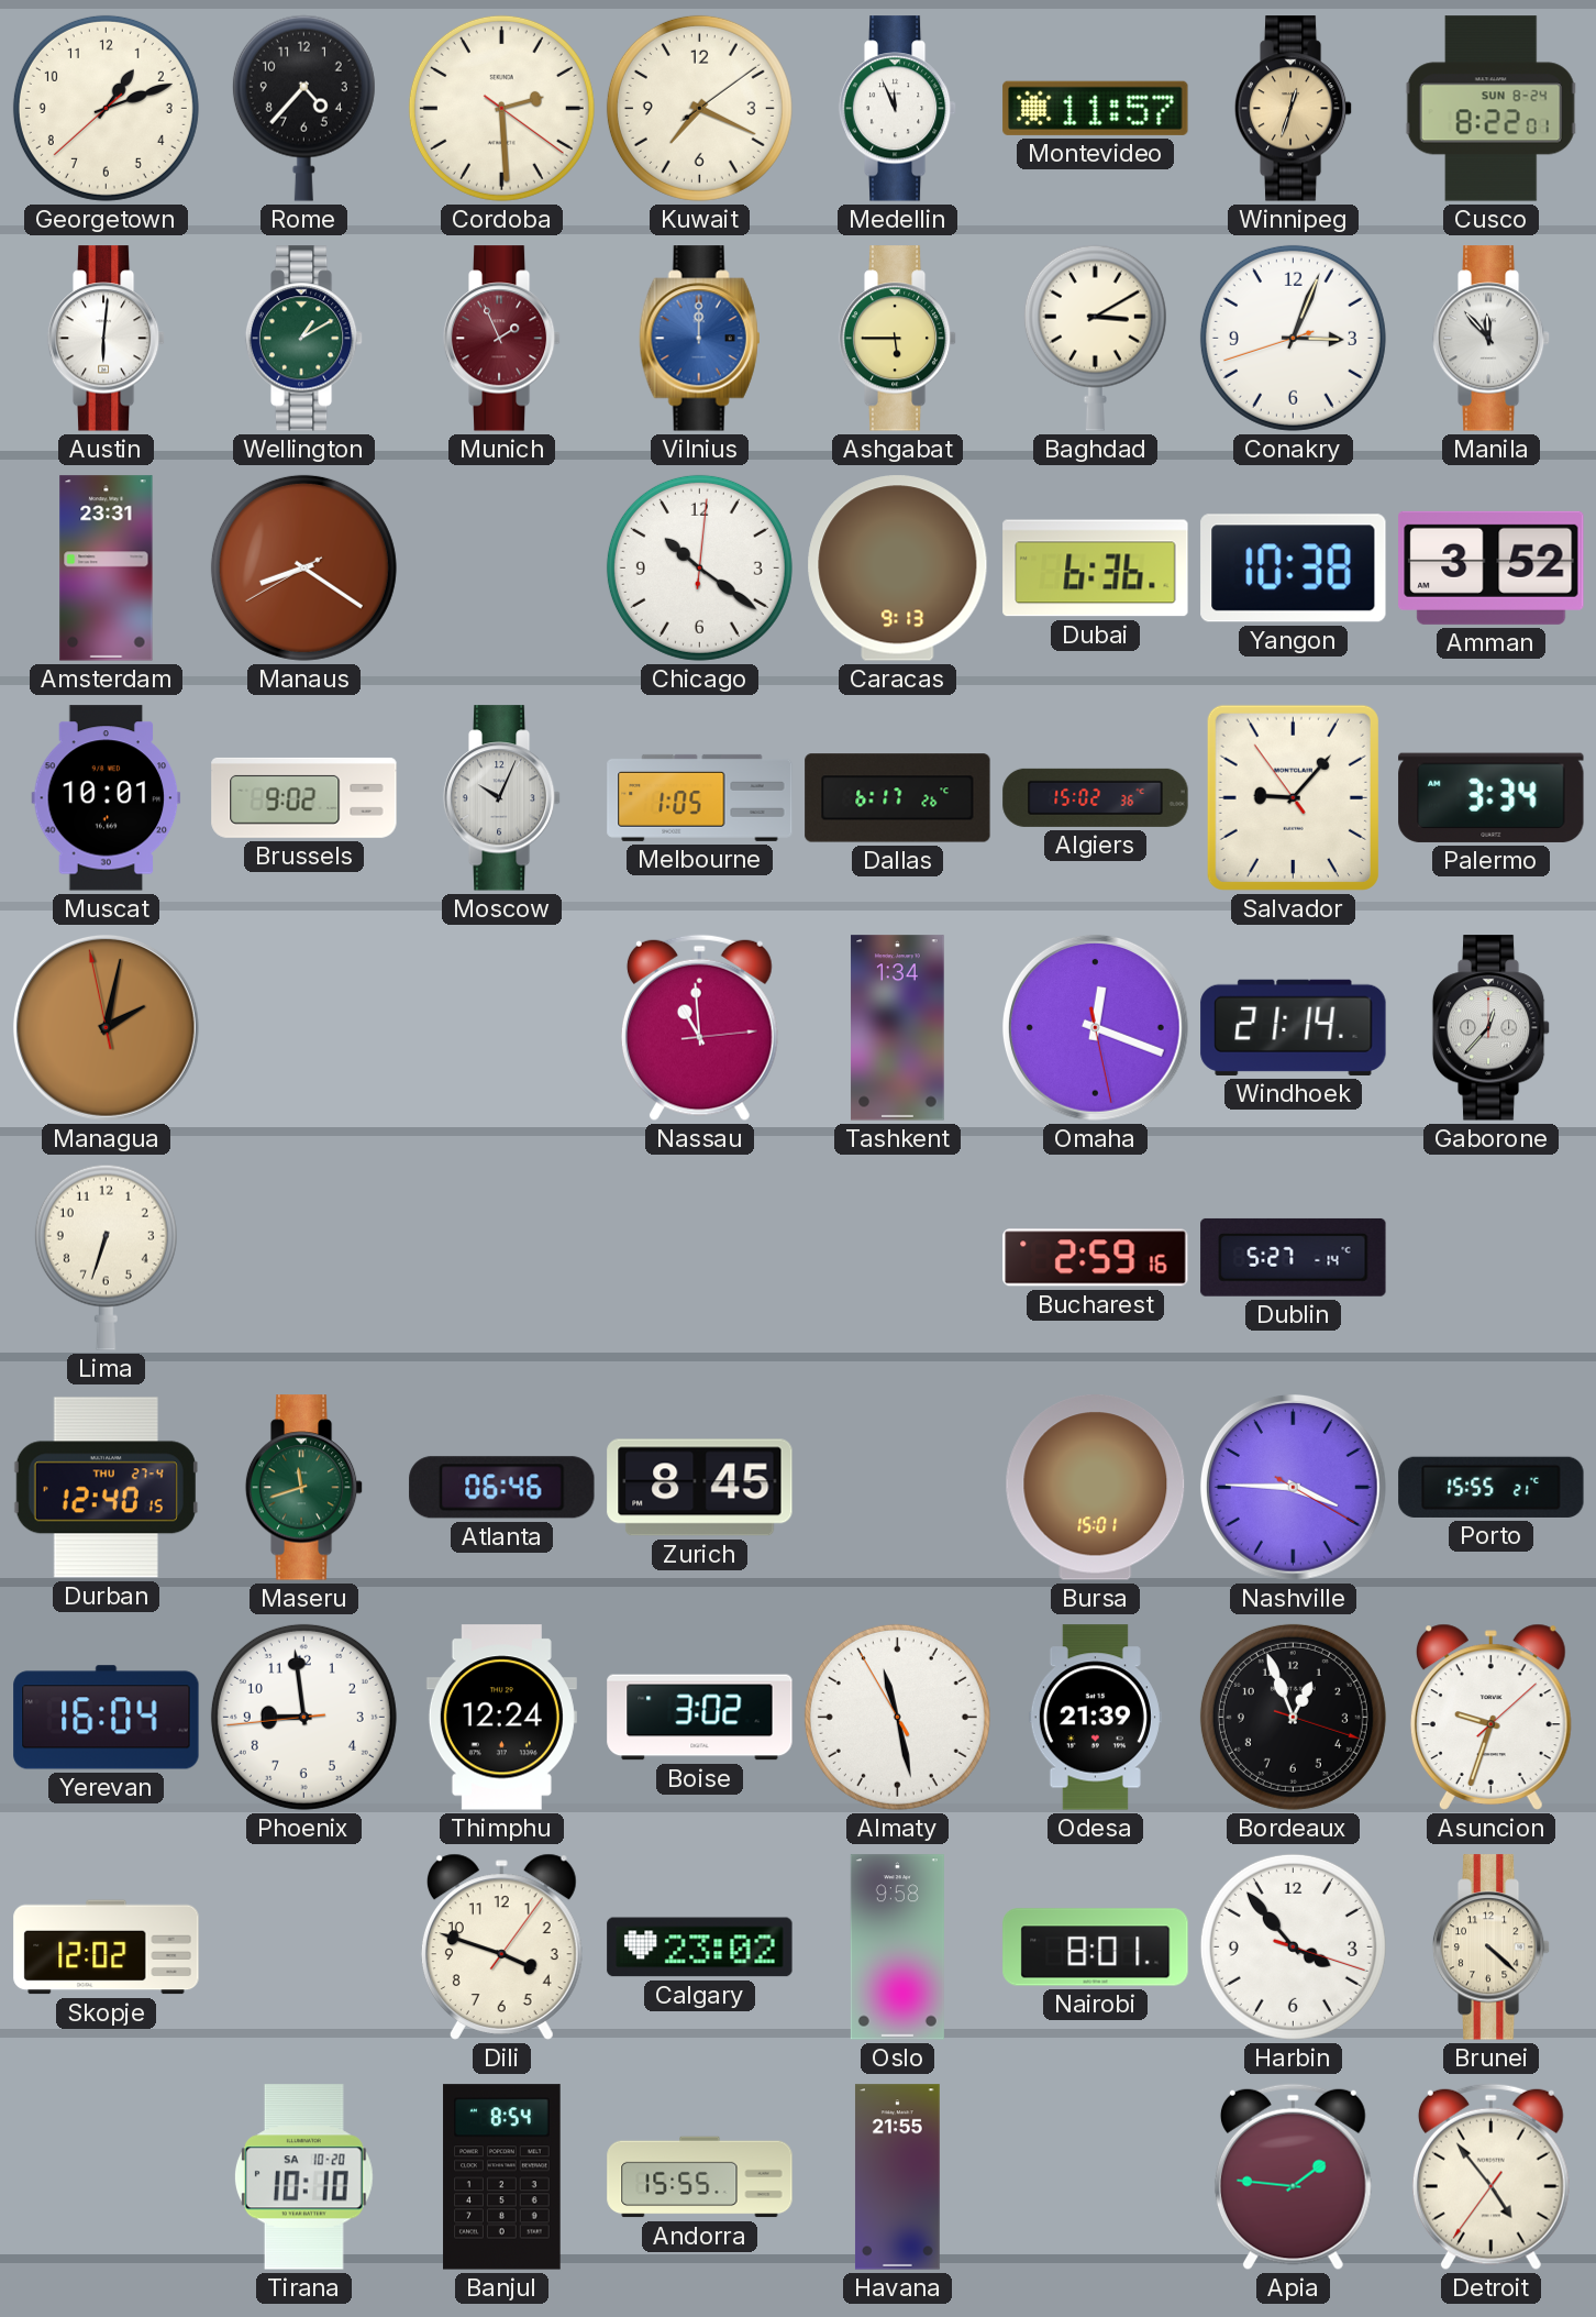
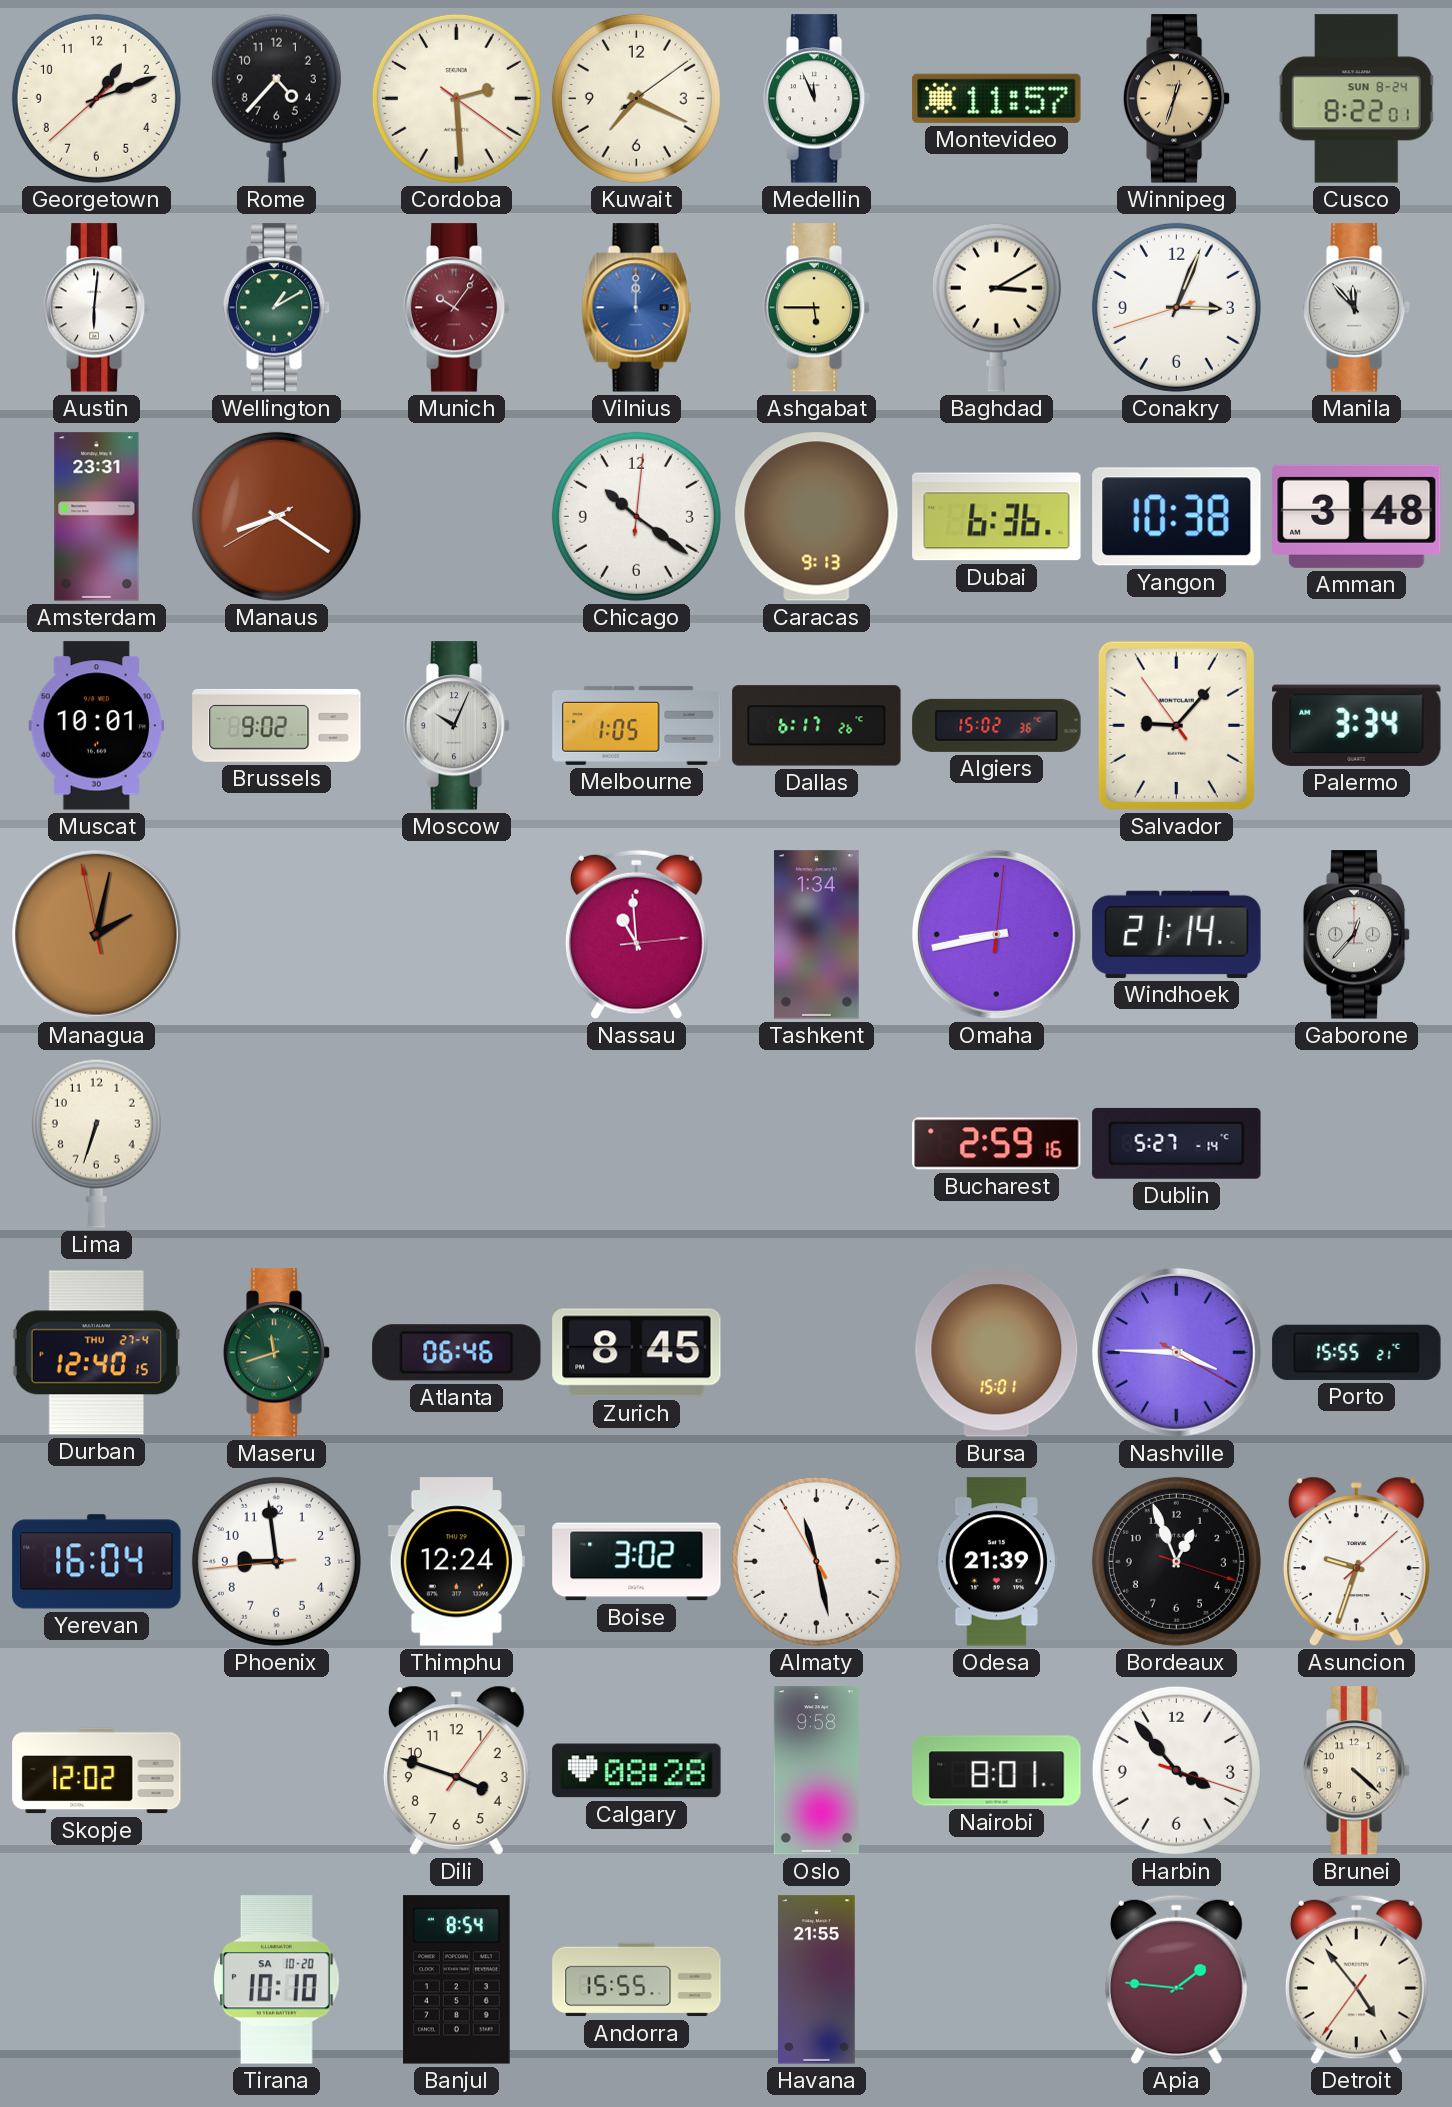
Munich: 1:56 -> 10:06 (457, 308)
Amman: 3:52 -> 3:48 (1357, 516)
Omaha: 12:18 -> 8:43 (996, 934)
Calgary: 23:02 -> 08:28 (637, 1771)
